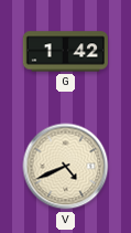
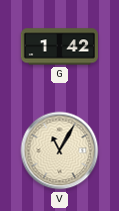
V: 4:41 -> 11:05 (60, 151)
